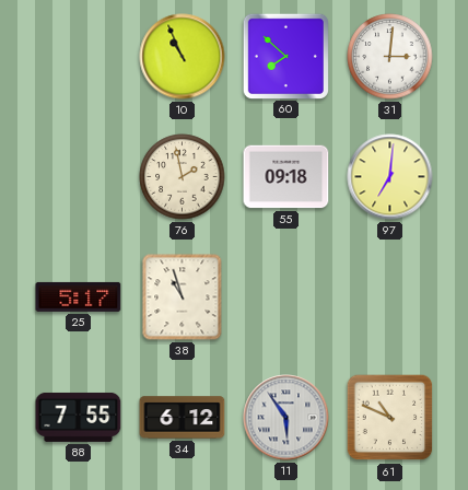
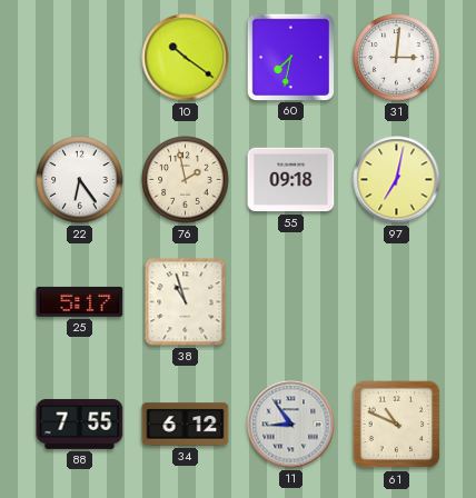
10: 10:56 -> 10:21 (186, 58)
60: 7:52 -> 7:32 (290, 57)
22: none -> 6:24 (80, 180)
97: 7:01 -> 7:02 (397, 180)
11: 5:54 -> 8:54 (291, 425)
